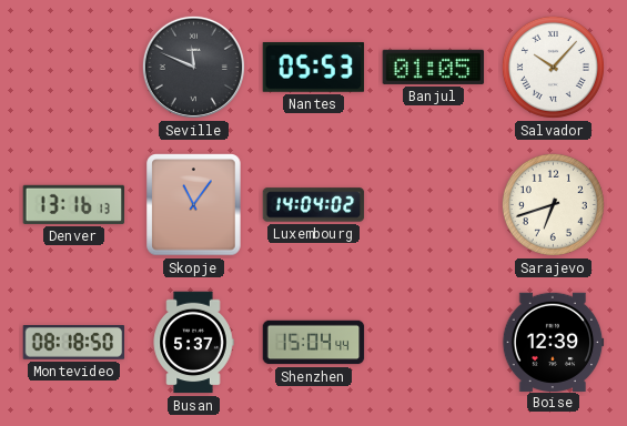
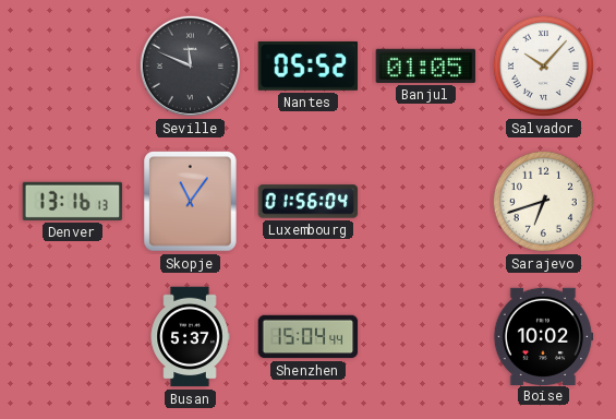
Nantes: 05:53 -> 05:52 (309, 67)
Luxembourg: 14:04 -> 01:56 (309, 202)
Montevideo: 08:18 -> none (74, 343)
Boise: 12:39 -> 10:02 (543, 336)
